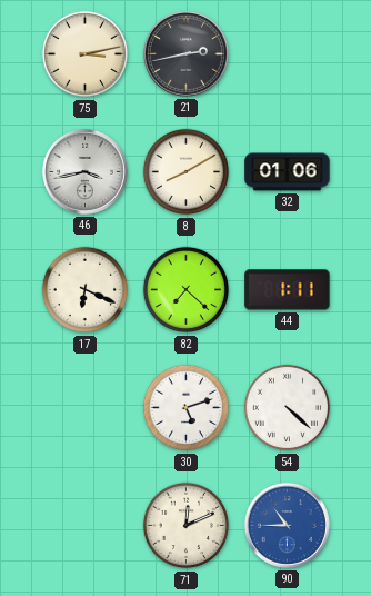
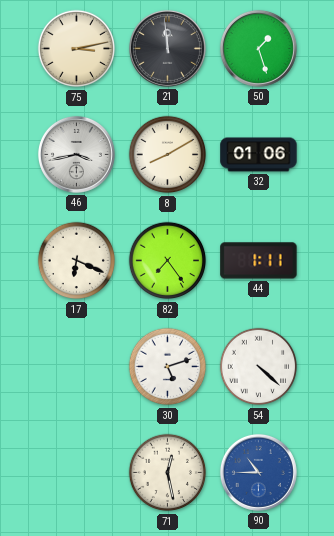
21: 2:43 -> 11:59 (167, 48)
50: none -> 1:27 (258, 48)
82: 7:22 -> 7:24 (168, 261)
71: 12:11 -> 12:28 (168, 473)
